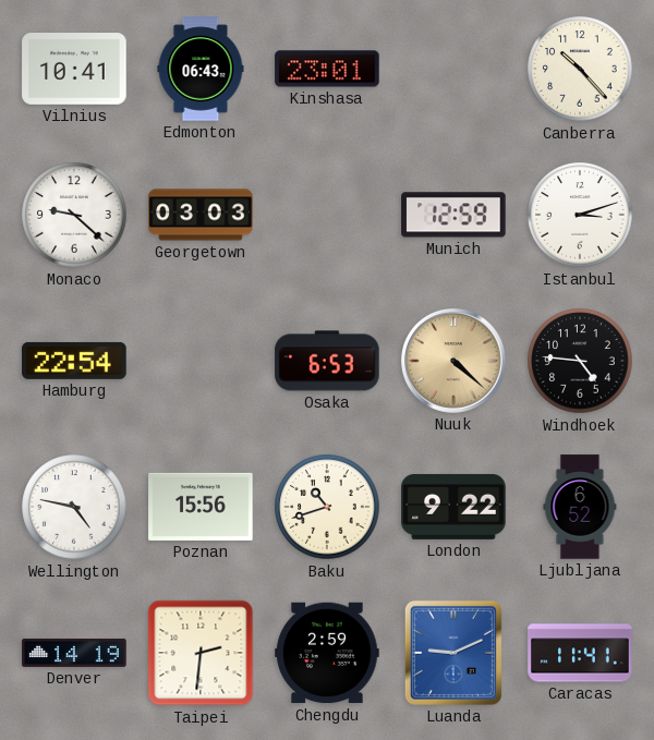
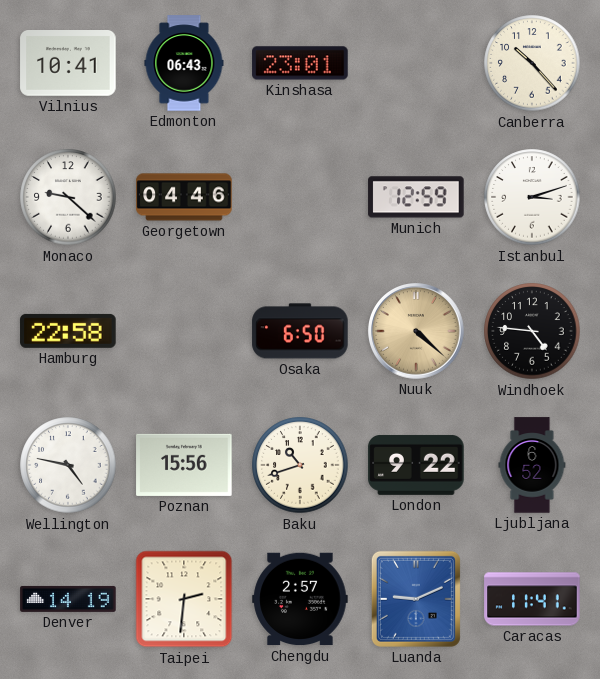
Georgetown: 03:03 -> 04:46 (184, 197)
Hamburg: 22:54 -> 22:58 (68, 331)
Osaka: 6:53 -> 6:50 (300, 331)
Chengdu: 2:59 -> 2:57 (300, 599)
